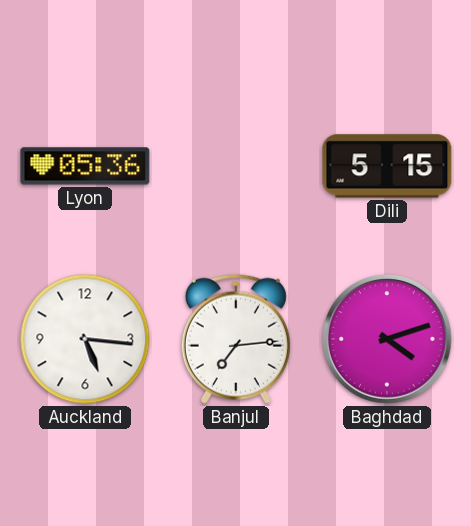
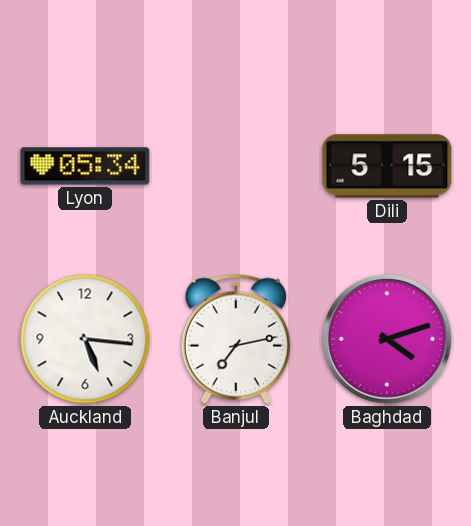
Lyon: 05:36 -> 05:34 (85, 166)
Banjul: 7:14 -> 7:13 (236, 339)
